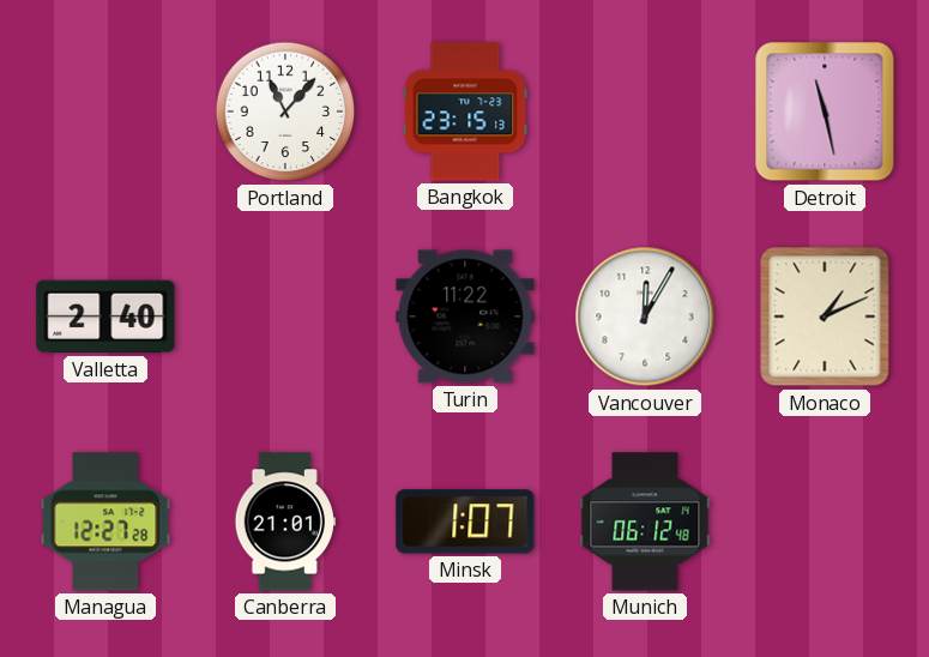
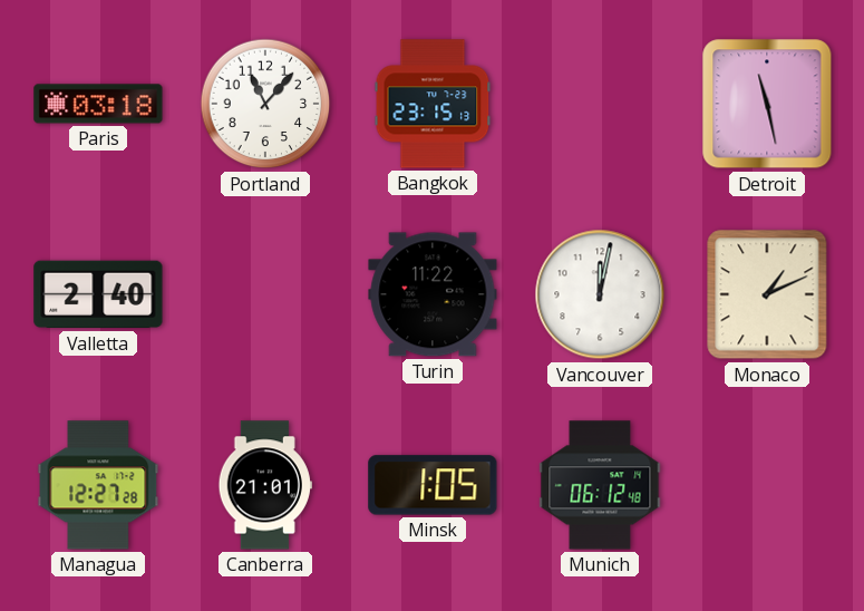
Paris: none -> 03:18 (98, 104)
Vancouver: 12:05 -> 12:02 (600, 294)
Minsk: 1:07 -> 1:05 (433, 485)
